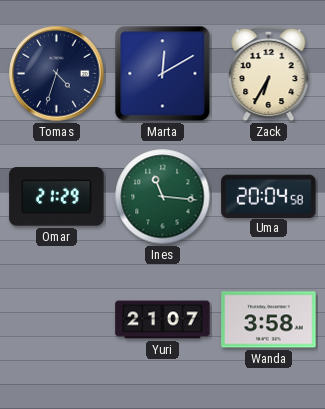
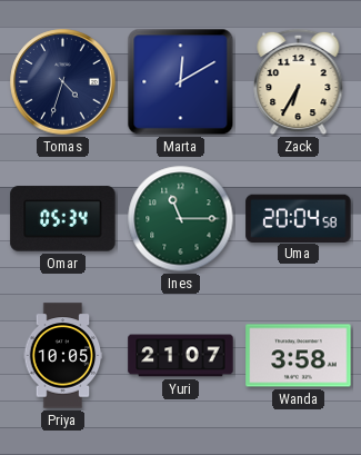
Omar: 21:29 -> 05:34 (63, 219)
Ines: 11:16 -> 11:15 (181, 219)
Priya: none -> 10:05 (63, 356)
